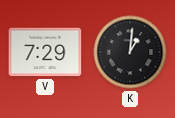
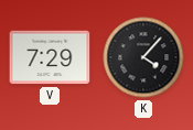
K: 1:01 -> 4:07 (143, 57)
